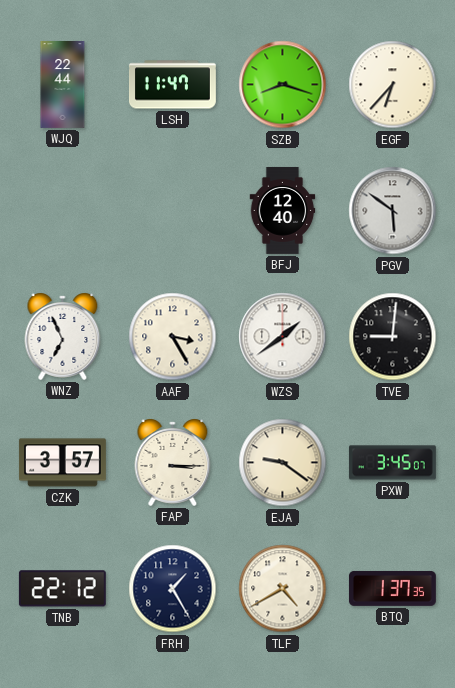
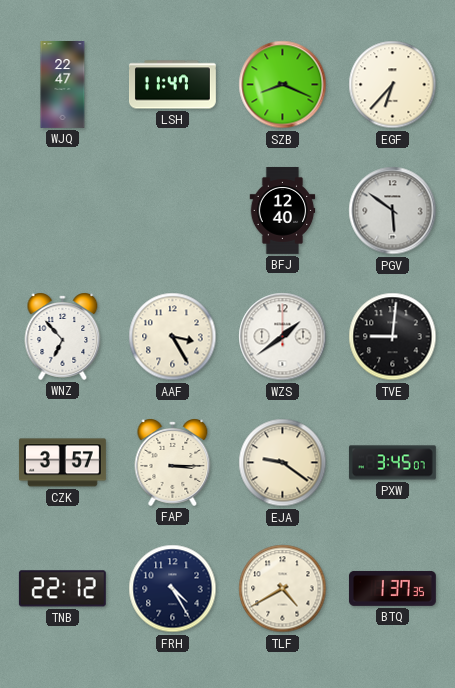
WJQ: 22:44 -> 22:47 (63, 85)
SZB: 8:18 -> 8:19 (283, 85)
WNZ: 6:56 -> 6:53 (63, 336)
FRH: 1:25 -> 4:25 (173, 589)
